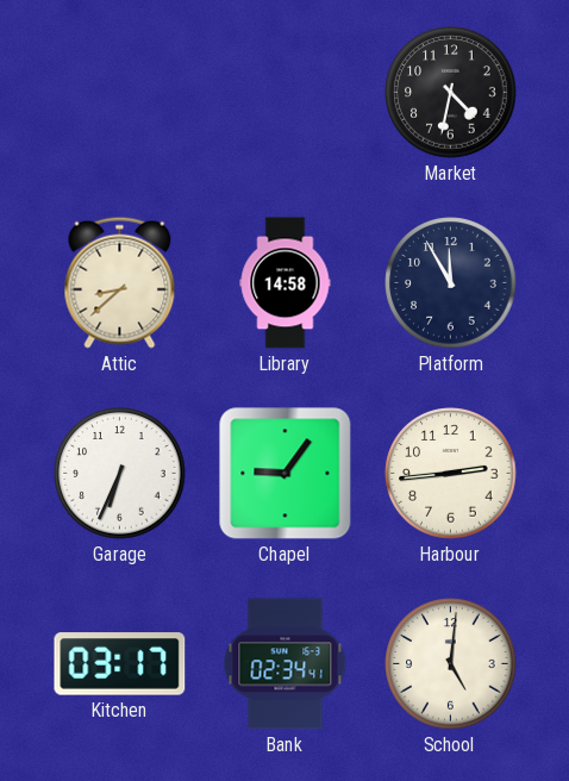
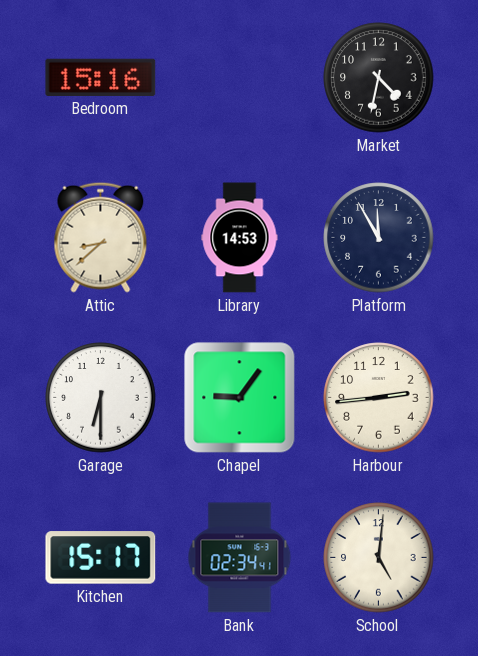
Bedroom: none -> 15:16 (101, 77)
Library: 14:58 -> 14:53 (240, 238)
Garage: 6:34 -> 6:30 (101, 398)
Kitchen: 03:17 -> 15:17 (101, 558)
